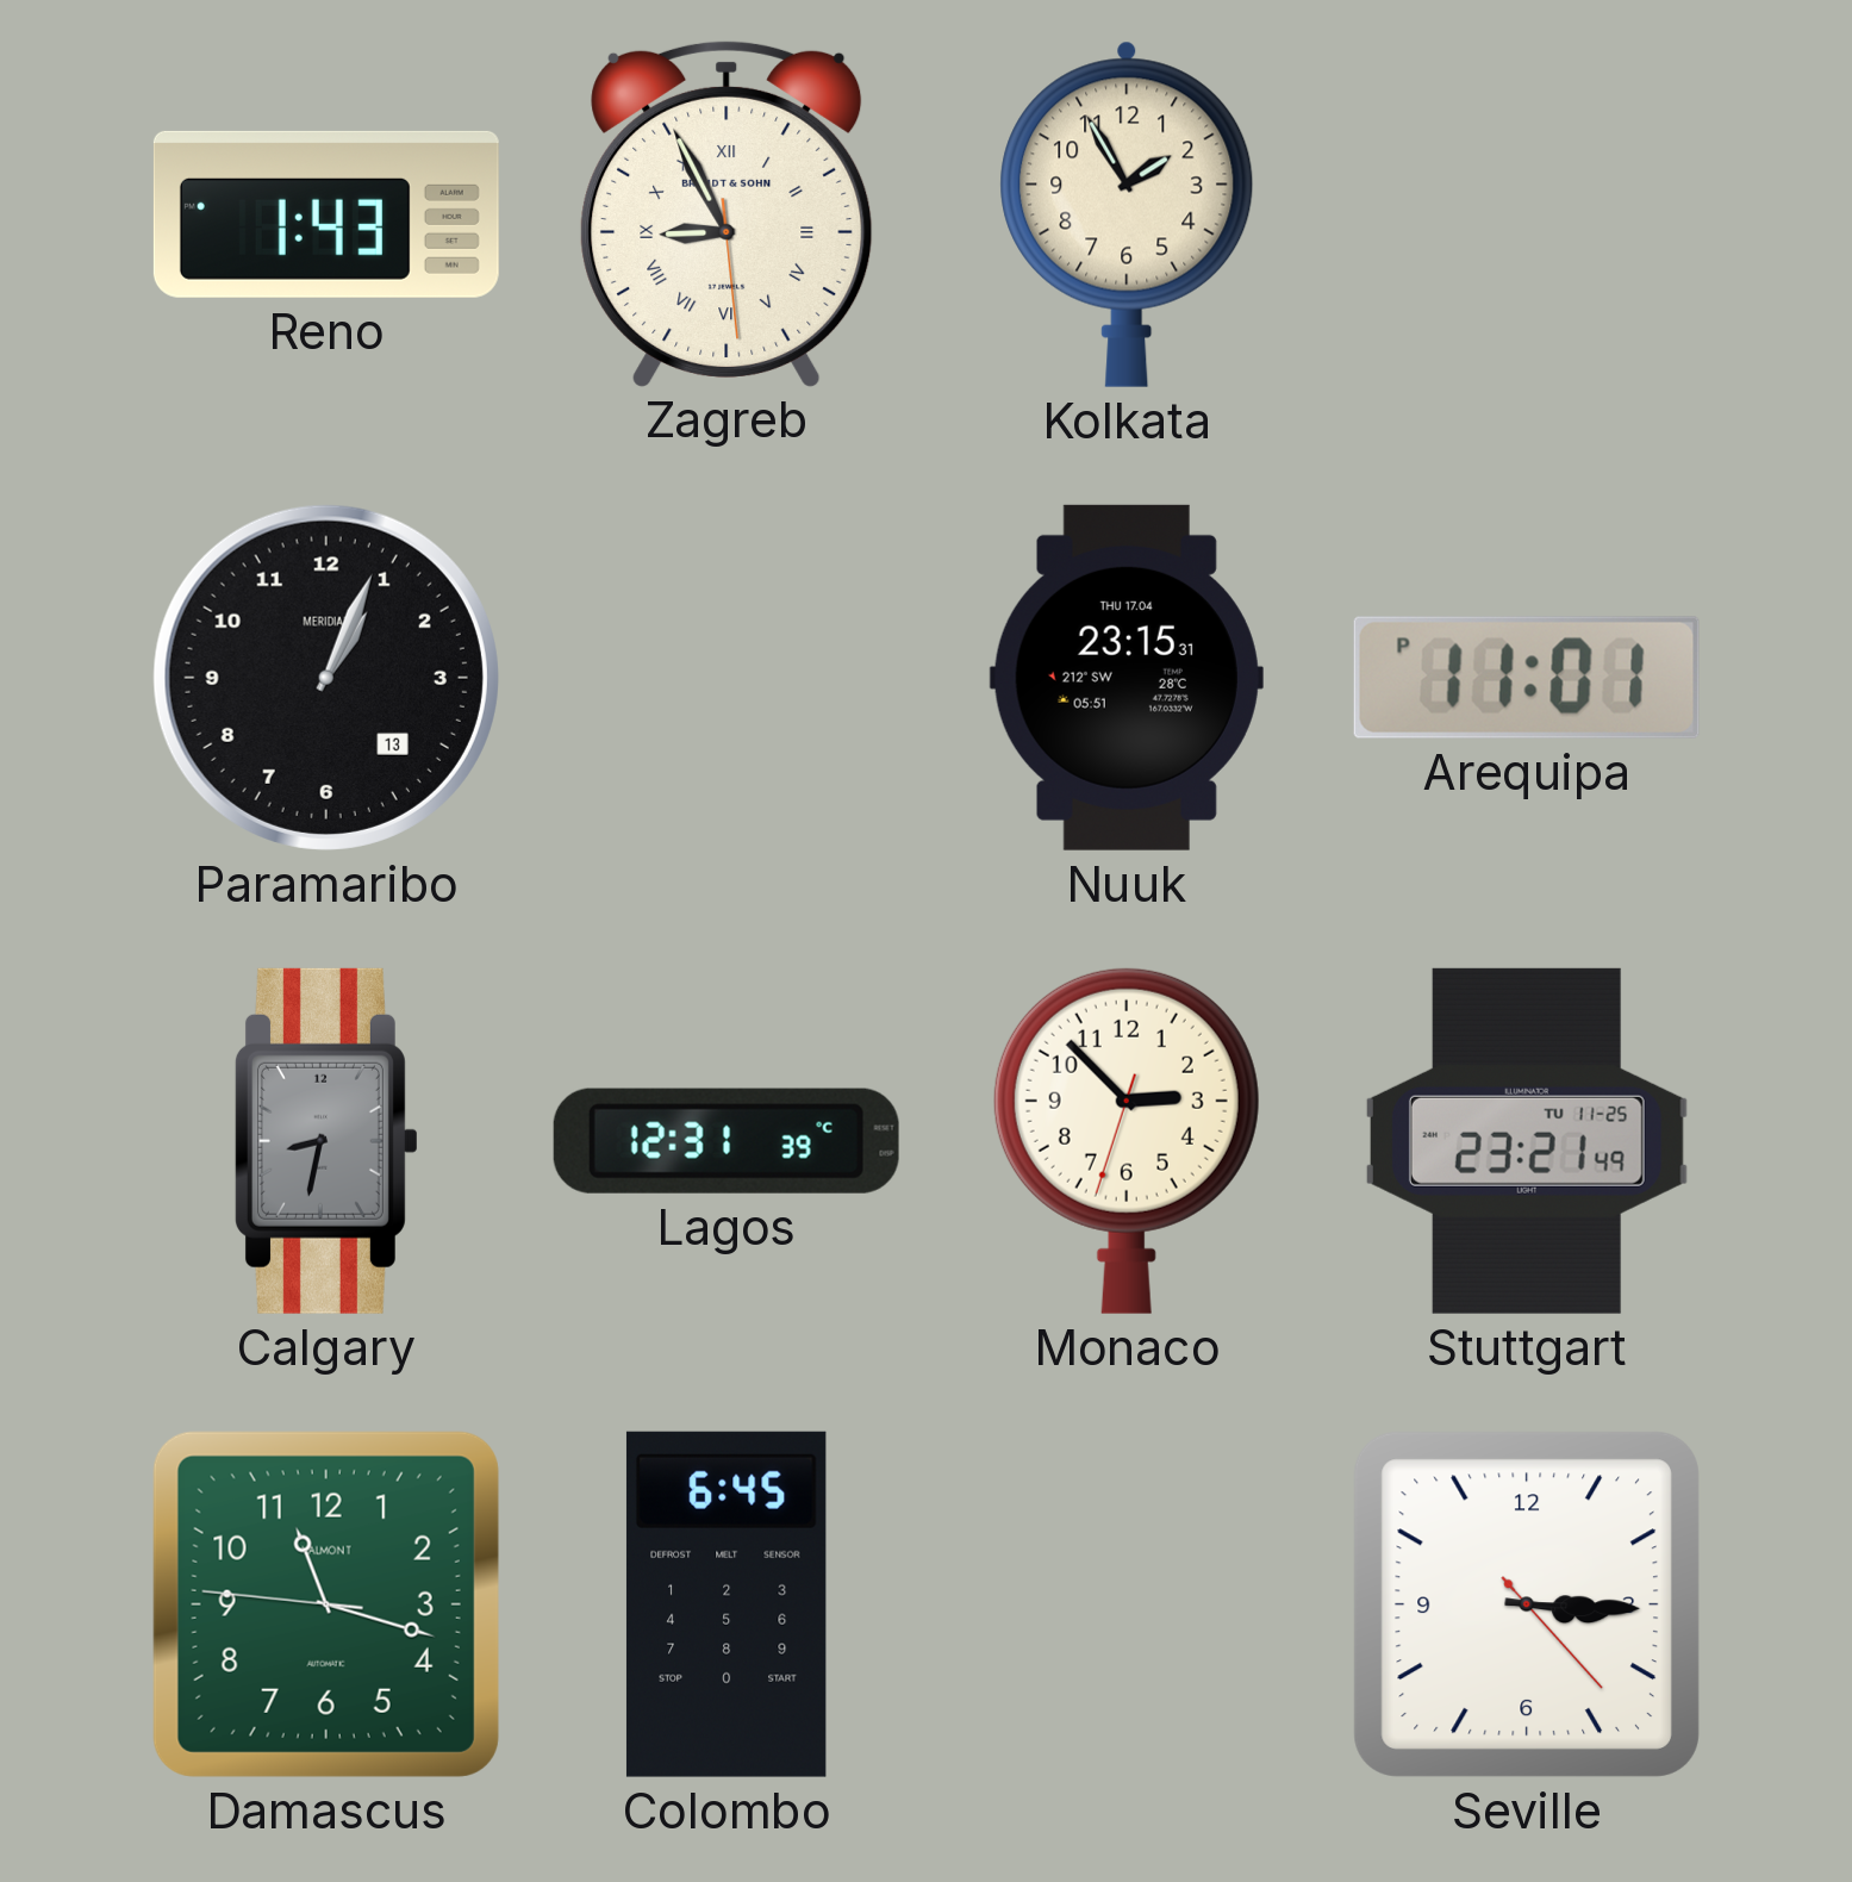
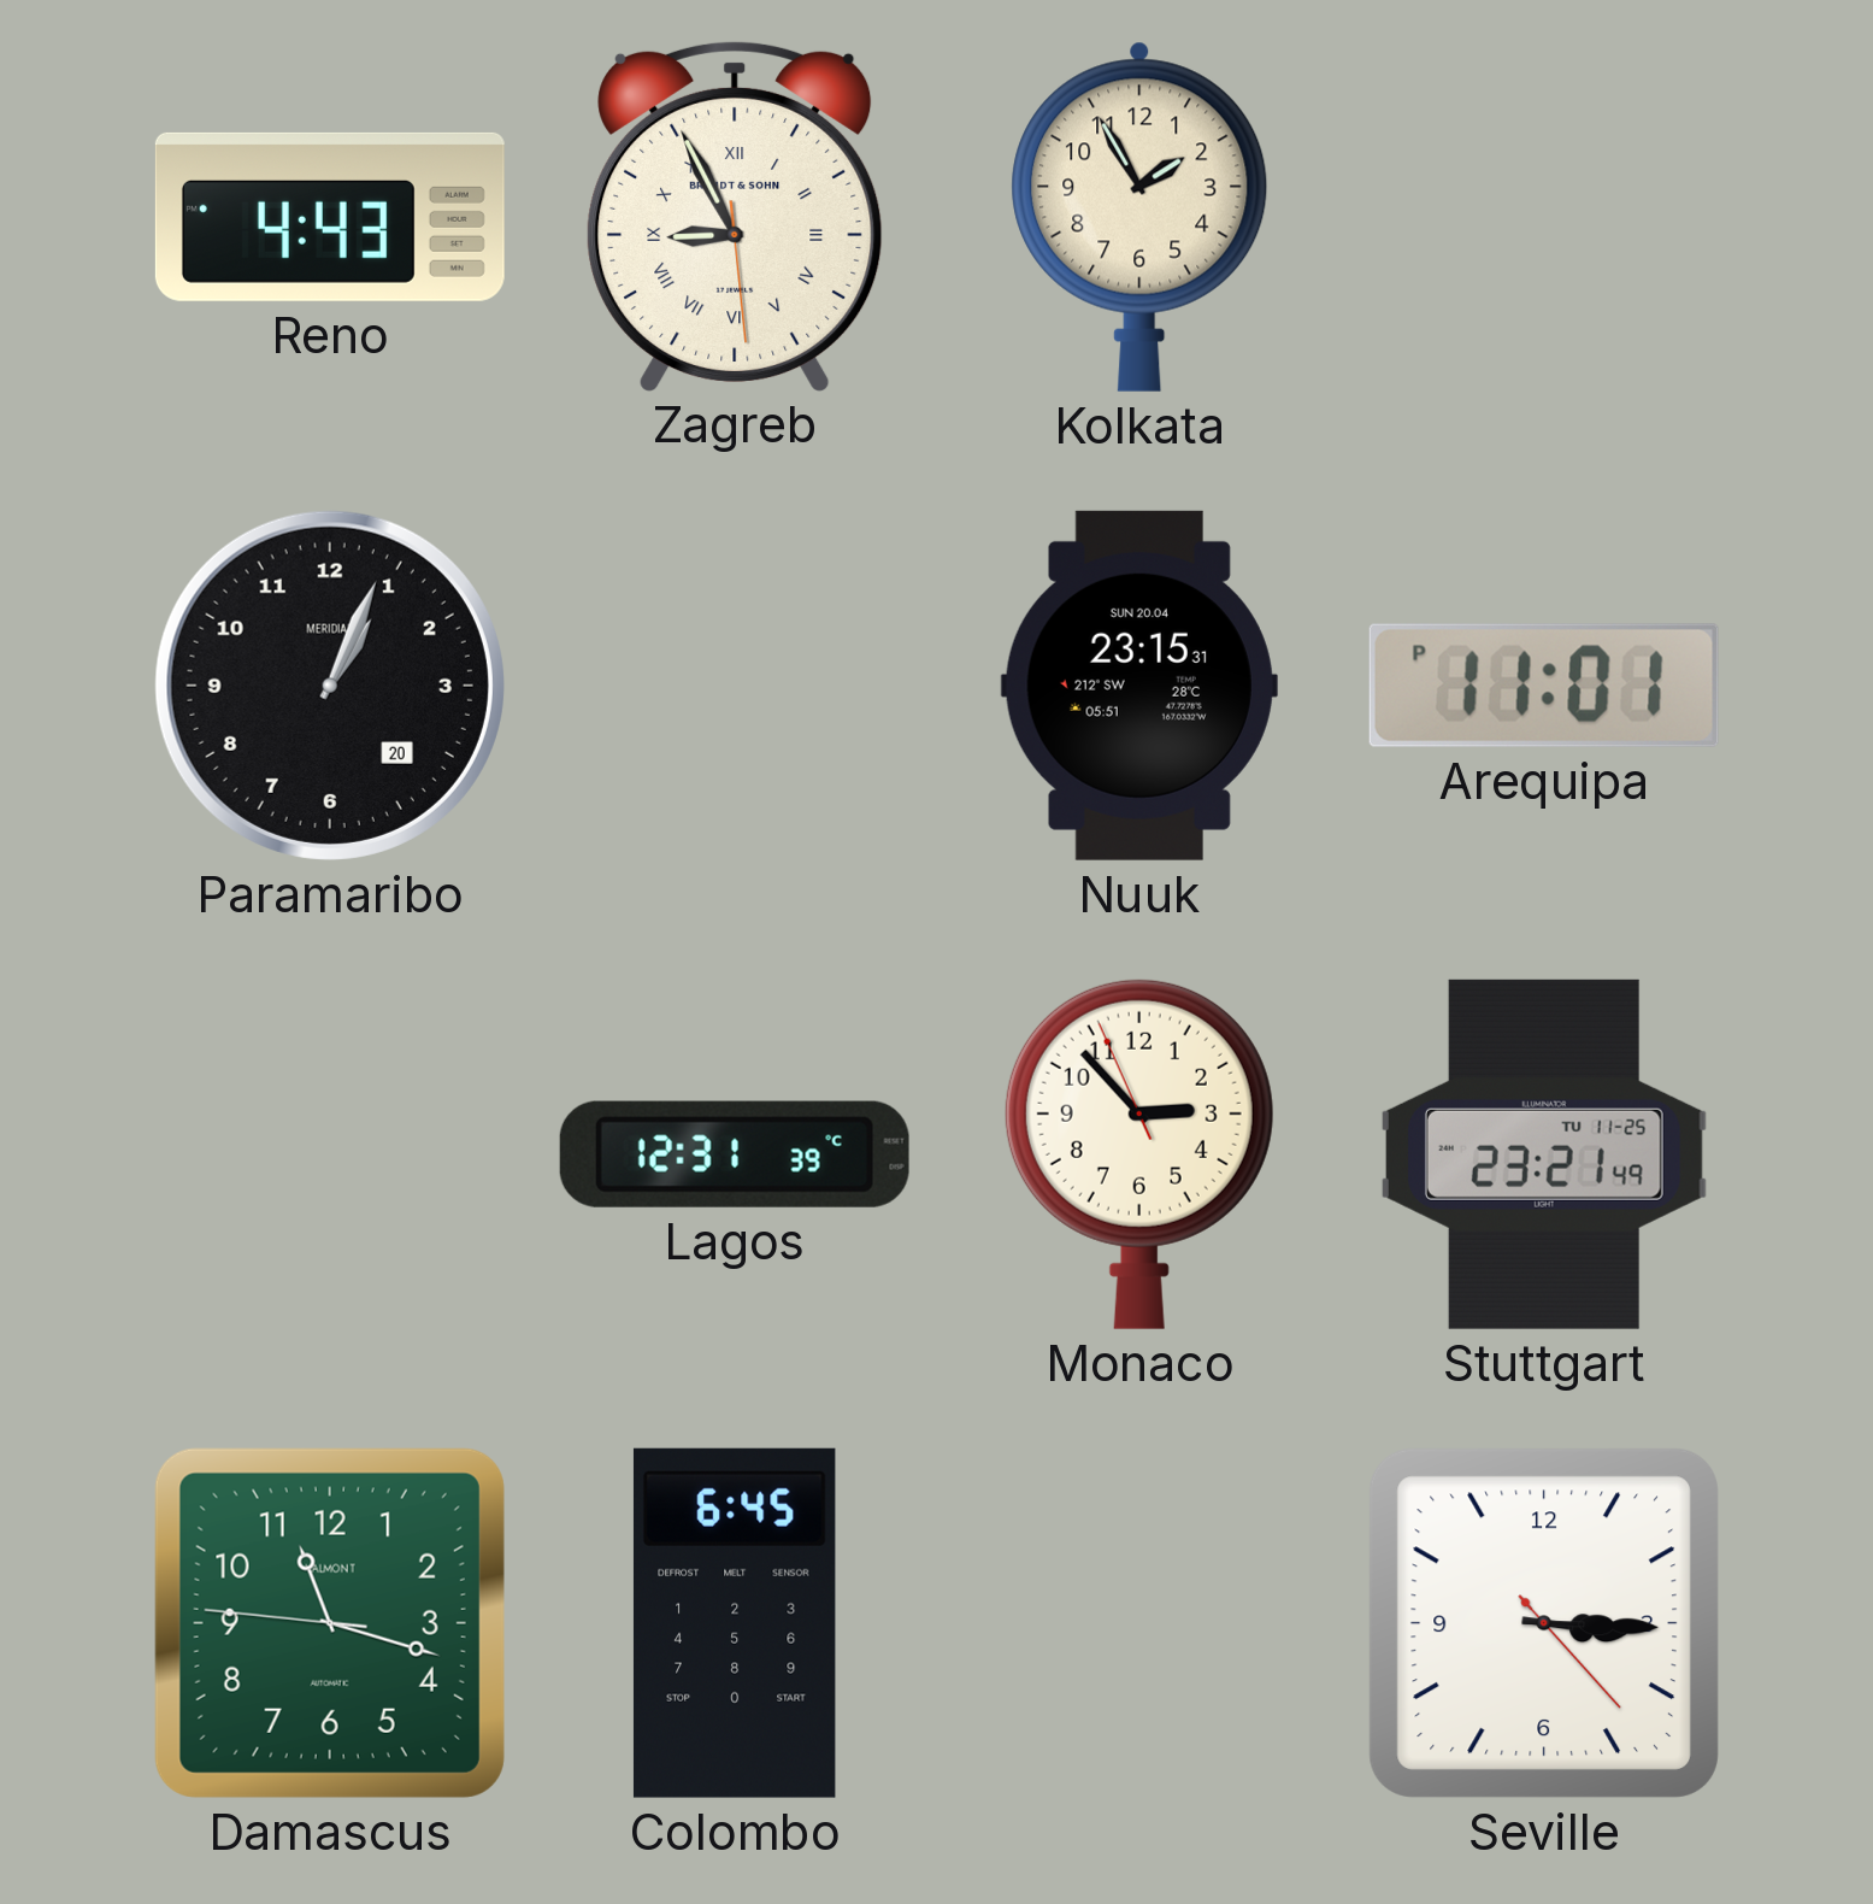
Reno: 1:43 -> 4:43 (330, 217)
Paramaribo date: 13 -> 20 (330, 686)
Nuuk date: THU 17.04 -> SUN 20.04 (1139, 686)
Calgary: 8:32 -> none (325, 1141)
Monaco: 2:52:33 -> 2:52:56 (1139, 1154)
